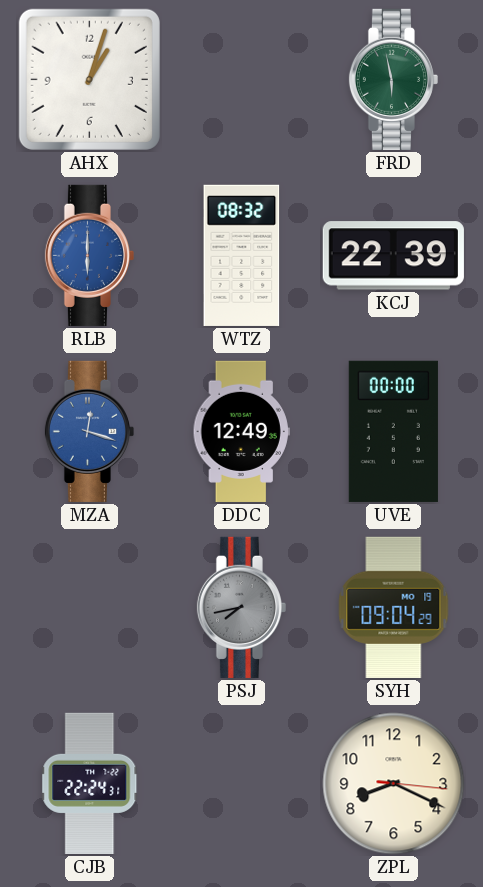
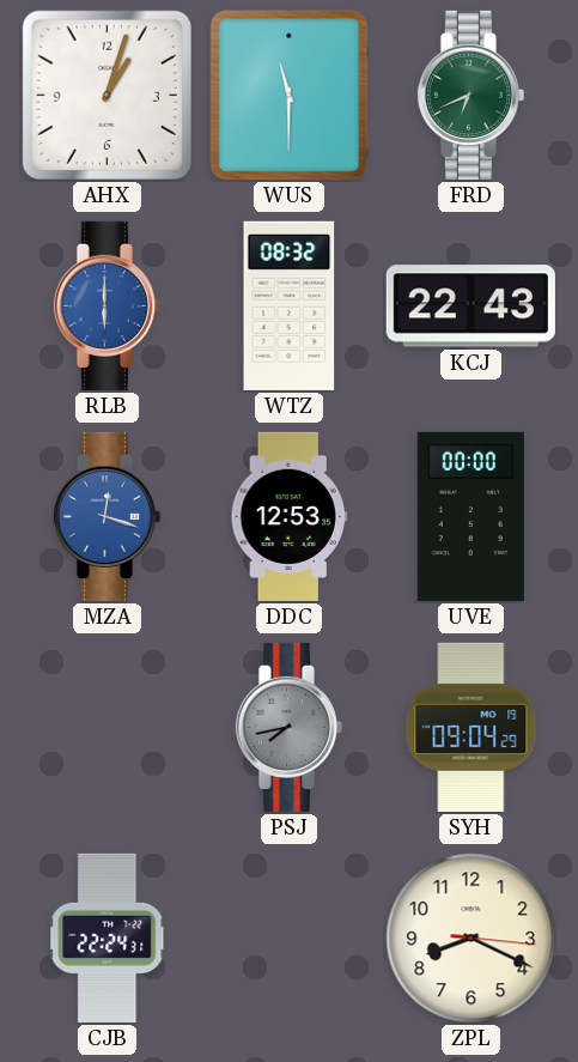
WUS: none -> 11:30 (290, 96)
FRD: 5:58 -> 6:41 (470, 95)
KCJ: 22:39 -> 22:43 (470, 307)
DDC: 12:49 -> 12:53 (288, 516)
